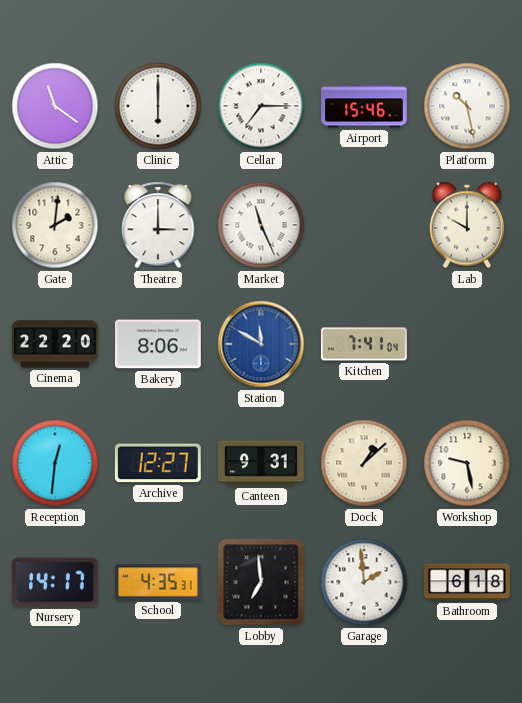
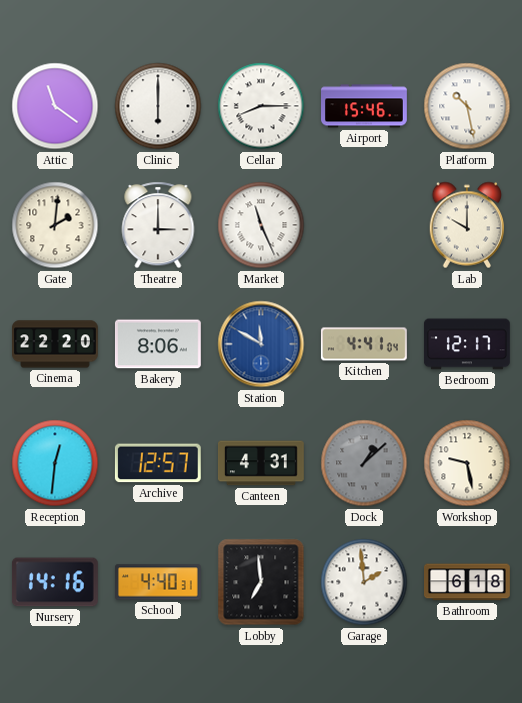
Cellar: 7:15 -> 8:15 (261, 106)
Kitchen: 7:41 -> 4:41 (364, 344)
Bedroom: none -> 12:17 (467, 344)
Archive: 12:27 -> 12:57 (158, 463)
Canteen: 9:31 -> 4:31 (261, 463)
Dock dial: cream -> grey (364, 463)
Nursery: 14:17 -> 14:16 (55, 582)
School: 4:35 -> 4:40 (159, 582)
